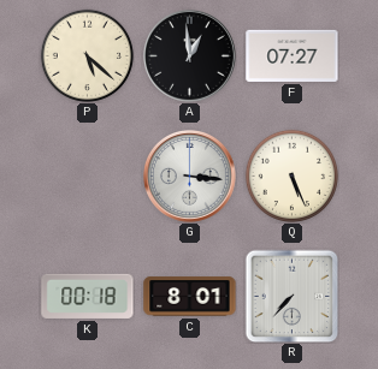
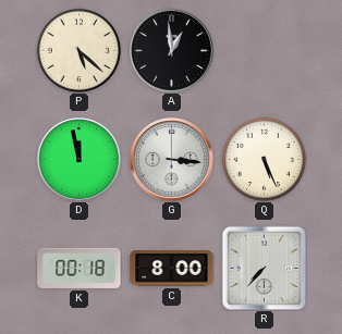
F: 07:27 -> none (293, 55)
D: none -> 11:58 (80, 160)
C: 8:01 -> 8:00 (172, 269)
